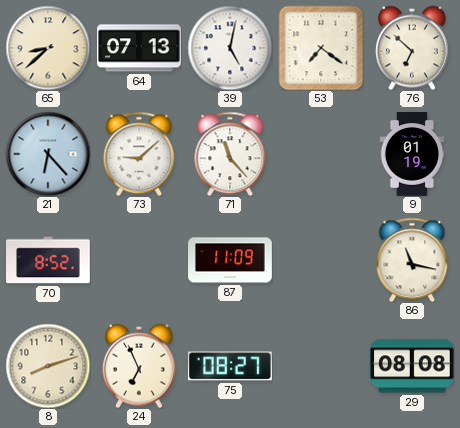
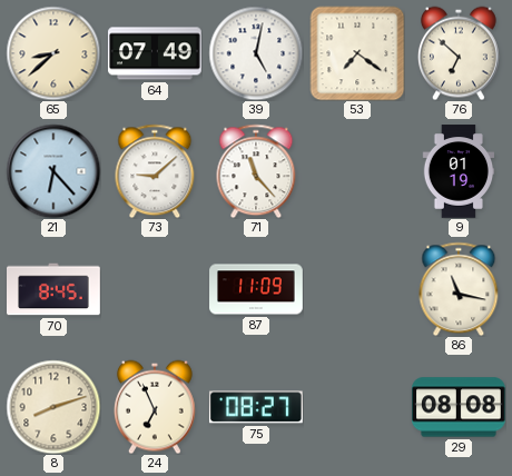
64: 07:13 -> 07:49 (156, 53)
70: 8:52 -> 8:45 (53, 289)
